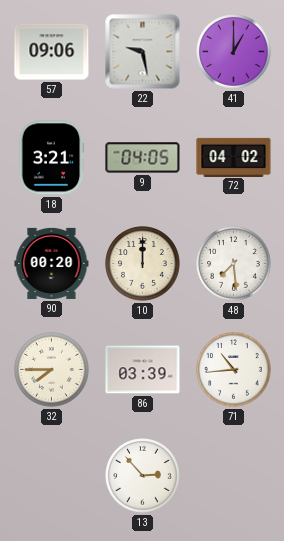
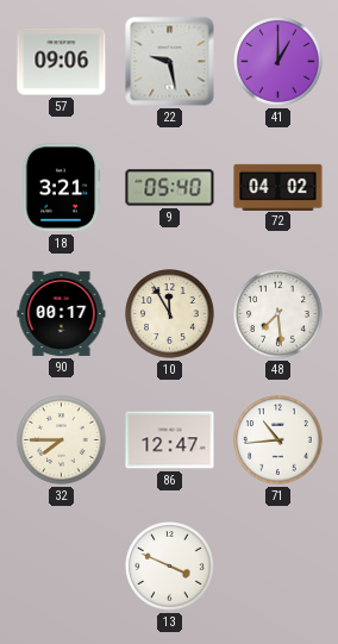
9: 04:05 -> 05:40 (170, 188)
90: 00:20 -> 00:17 (62, 313)
10: 12:00 -> 11:55 (170, 314)
86: 03:39 -> 12:47 (170, 440)
13: 2:53 -> 3:49 (170, 567)
